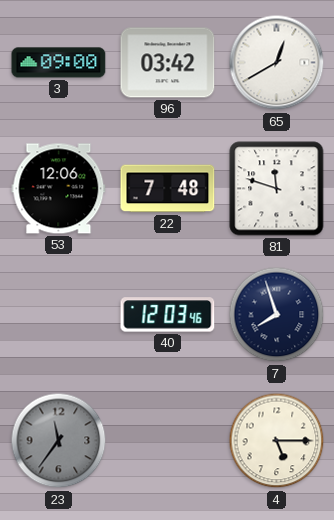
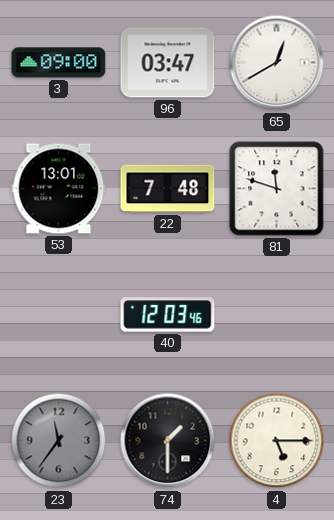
96: 03:42 -> 03:47 (168, 63)
53: 12:06 -> 13:01 (59, 189)
7: 7:57 -> none (277, 315)
74: none -> 1:30 (168, 441)
